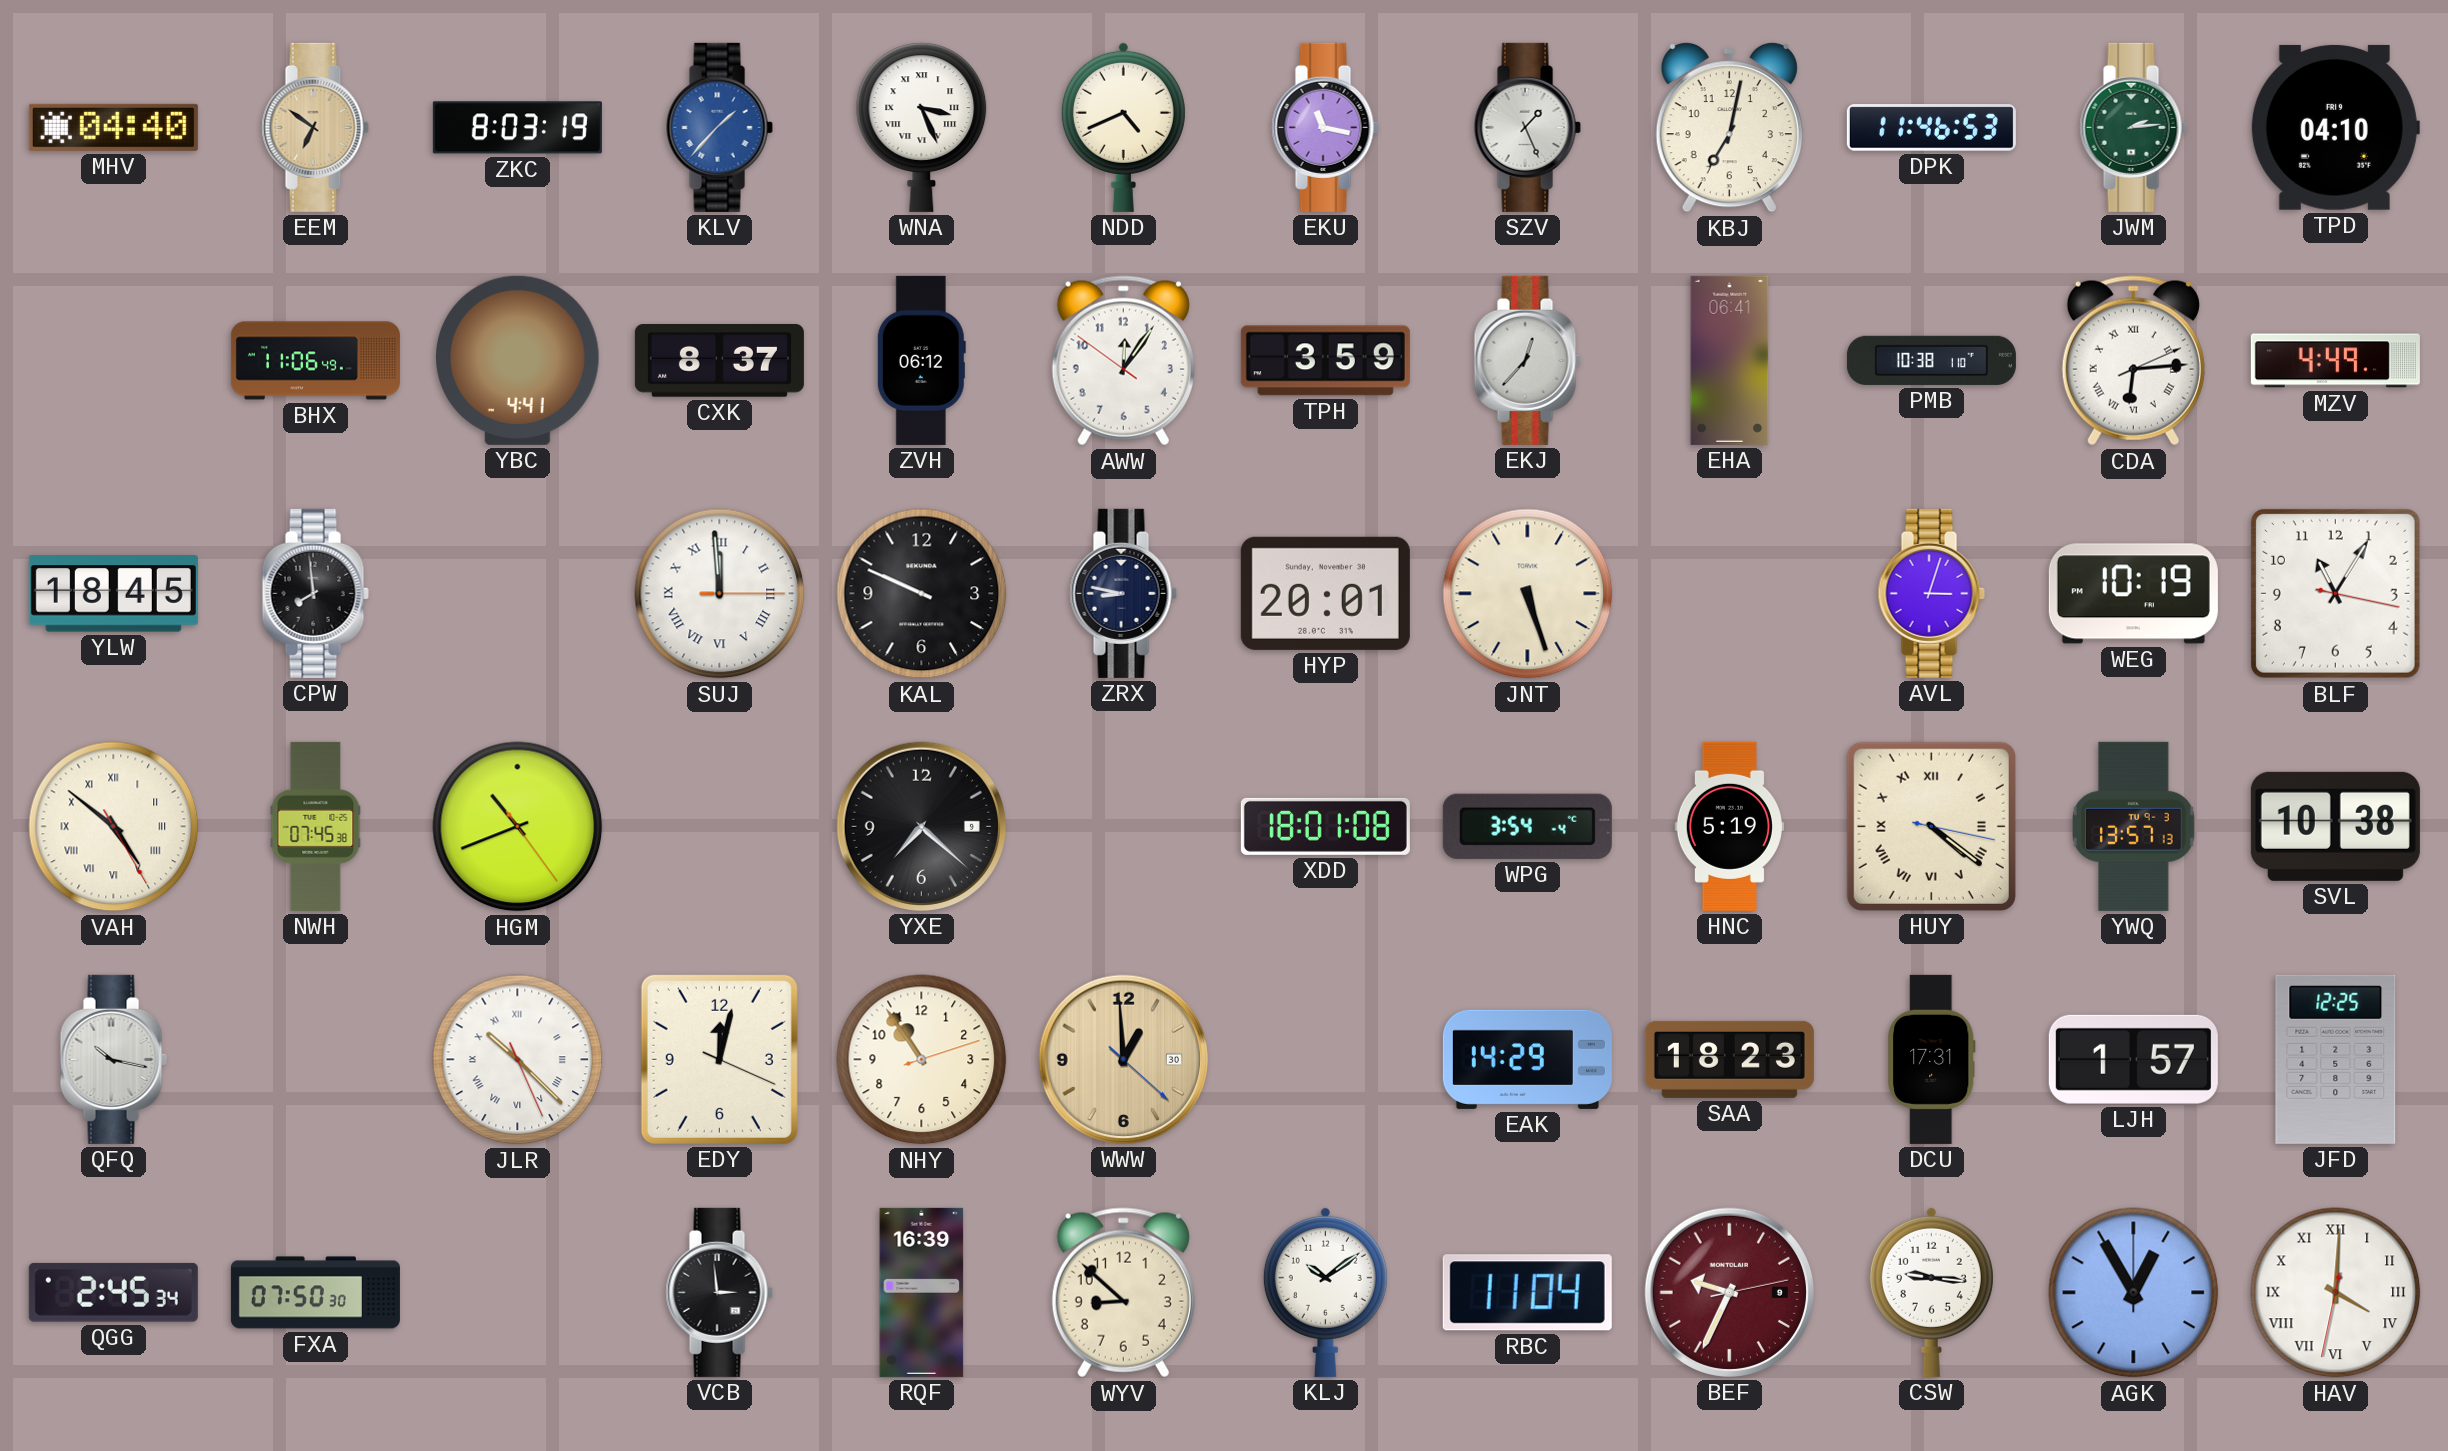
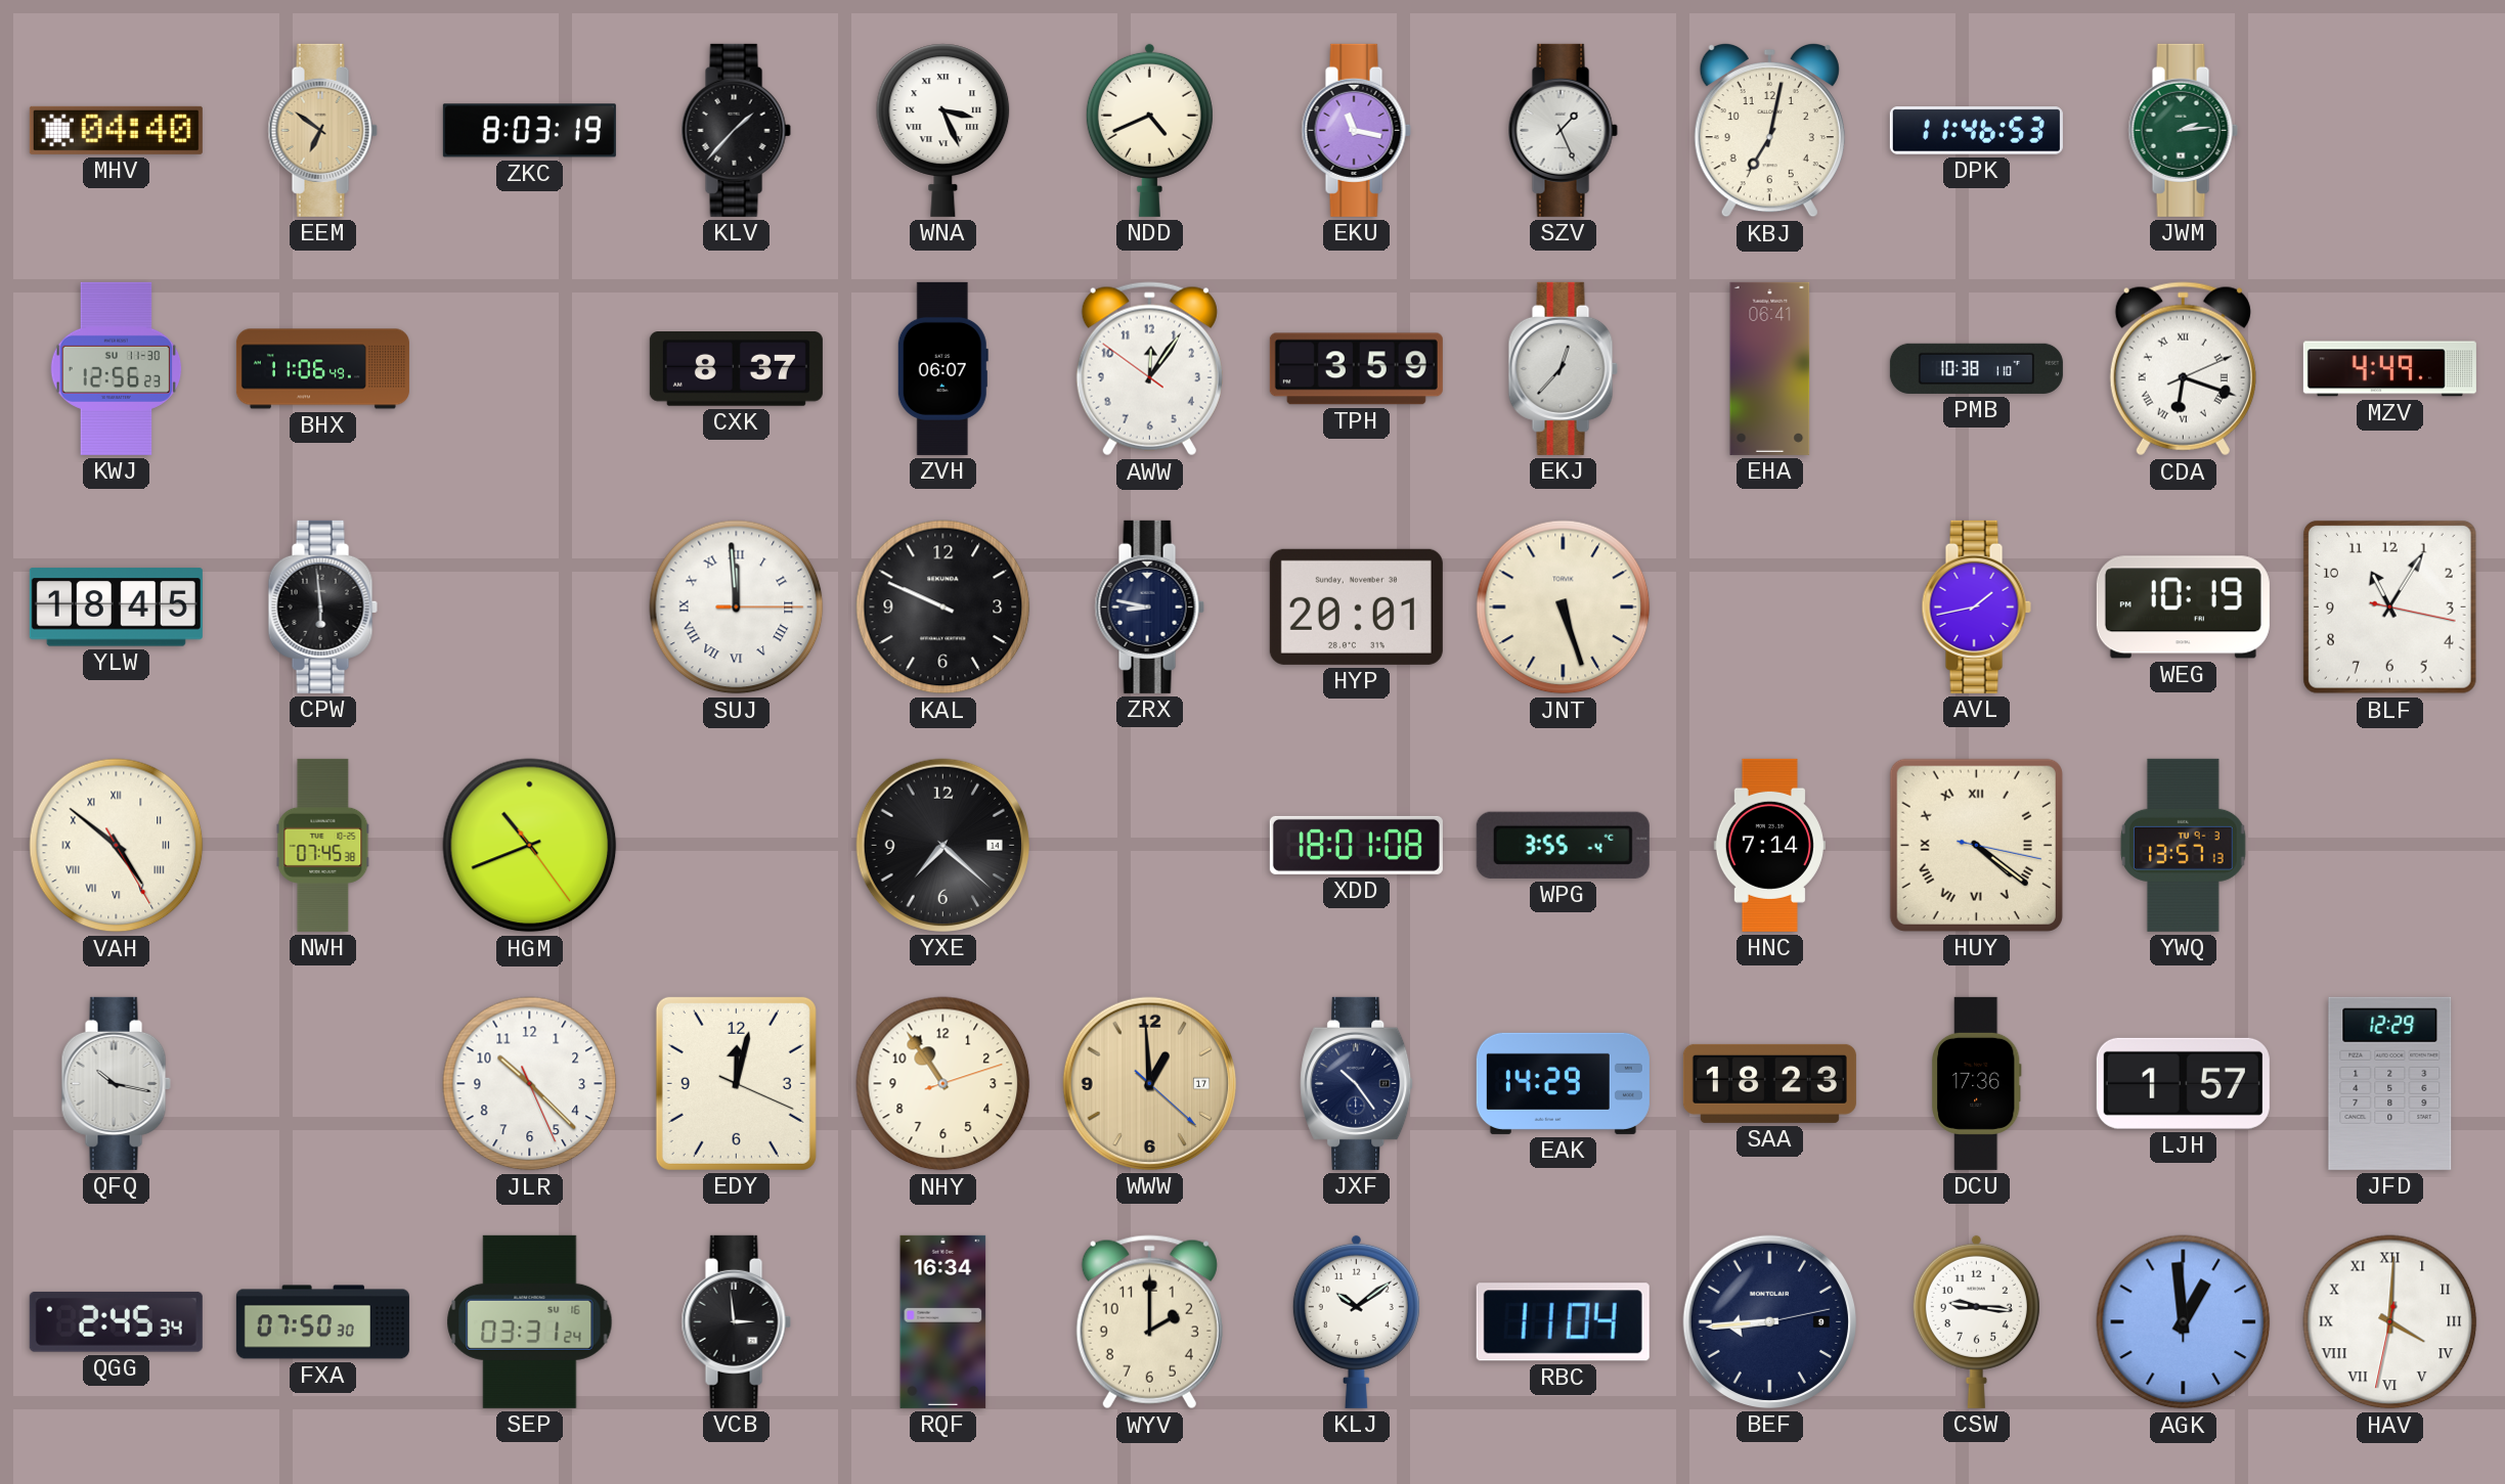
KLV dial: blue -> black (736, 130)
TPD: 04:10 -> none (2335, 127)
KWJ: none -> 12:56 (117, 368)
YBC: 4:41 -> none (518, 360)
ZVH: 06:12 -> 06:07 (942, 368)
CDA: 6:14 -> 6:18 (2183, 369)
CPW: 7:59 -> 5:59 (322, 606)
AVL: 3:03 -> 1:43 (1976, 606)
YXE date: 9 -> 14 (942, 845)
WPG: 3:54 -> 3:55 (1563, 845)
HNC: 5:19 -> 7:14 (1769, 845)
SVL: 10:38 -> none (2335, 826)
JLR numerals: Roman -> Arabic (530, 1084)
WWW date: 30 -> 17 (1149, 1083)
JXF: none -> 10:24 (1357, 1083)
DCU: 17:31 -> 17:36 (1976, 1083)
JFD: 12:25 -> 12:29 (2390, 1083)
SEP: none -> 03:31 (530, 1321)
RQF: 16:39 -> 16:34 (943, 1321)
WYV: 8:52 -> 2:00 (1149, 1322)
BEF: 9:34 -> 8:44 (1769, 1321)
BEF dial: burgundy -> navy (1769, 1321)
AGK: 12:55 -> 12:59 (2184, 1322)
